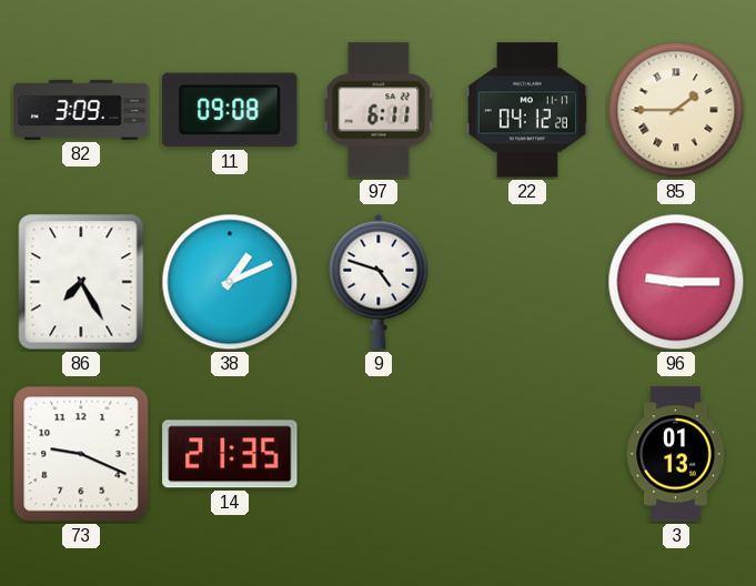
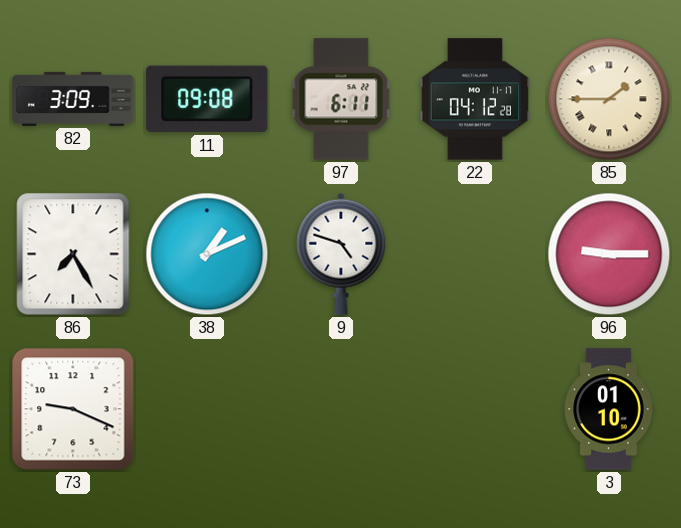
14: 21:35 -> none (230, 454)
3: 01:13 -> 01:10 (609, 409)
